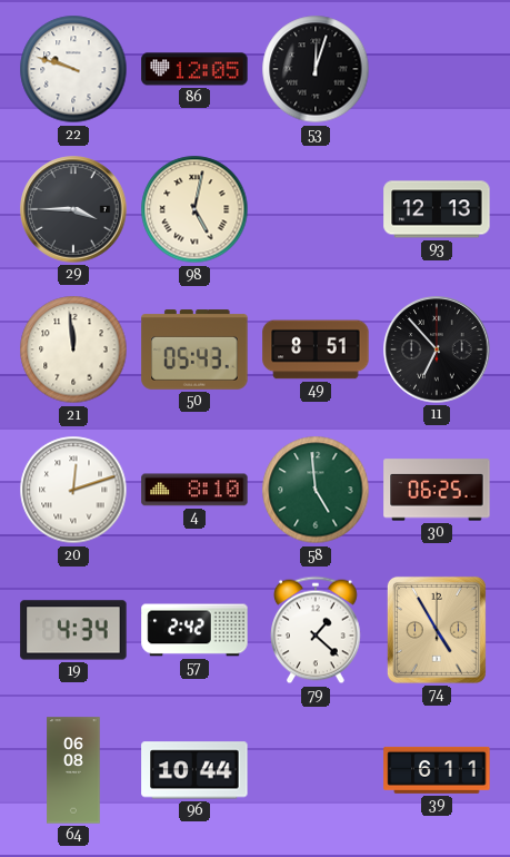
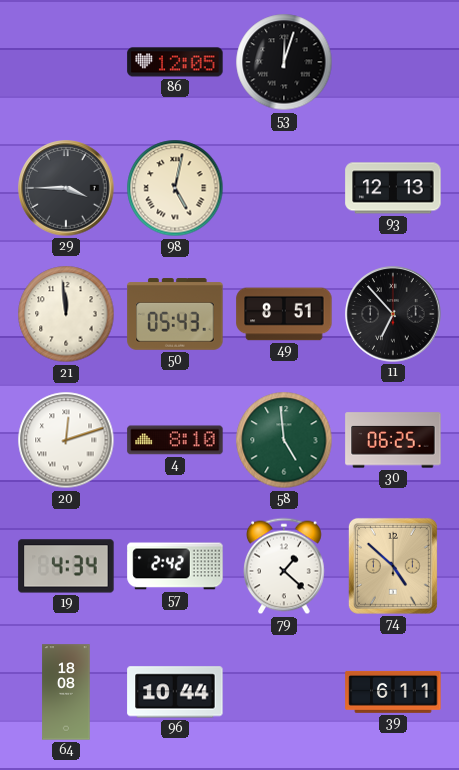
22: 9:48 -> none (73, 69)
74: 4:55 -> 4:52 (393, 566)
64: 06:08 -> 18:08 (66, 692)
